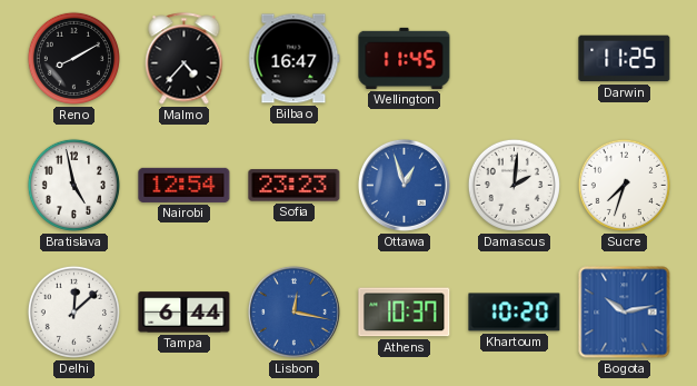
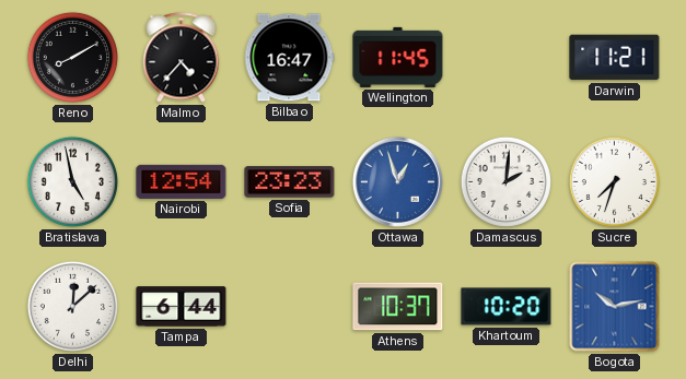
Darwin: 11:25 -> 11:21 (615, 58)
Lisbon: 12:17 -> none (293, 311)
